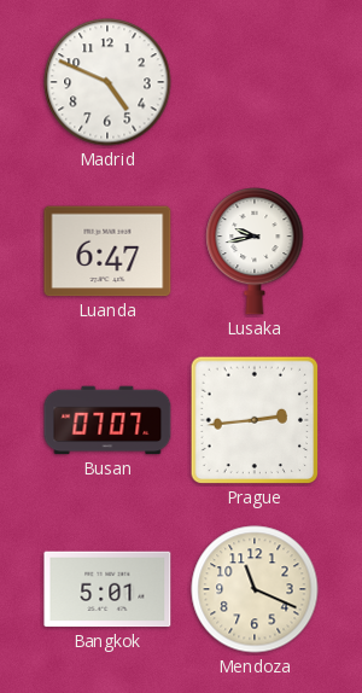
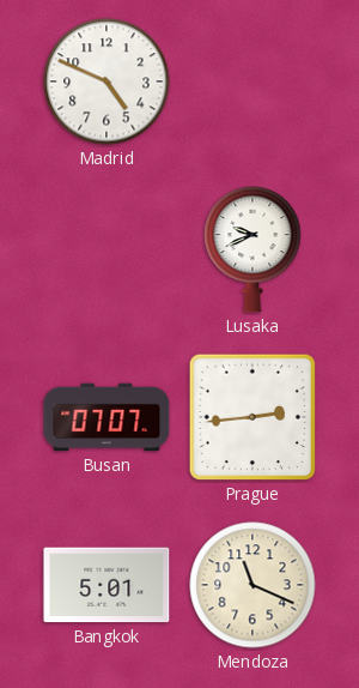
Luanda: 6:47 -> none (107, 251)
Lusaka: 9:43 -> 9:41 (252, 249)
